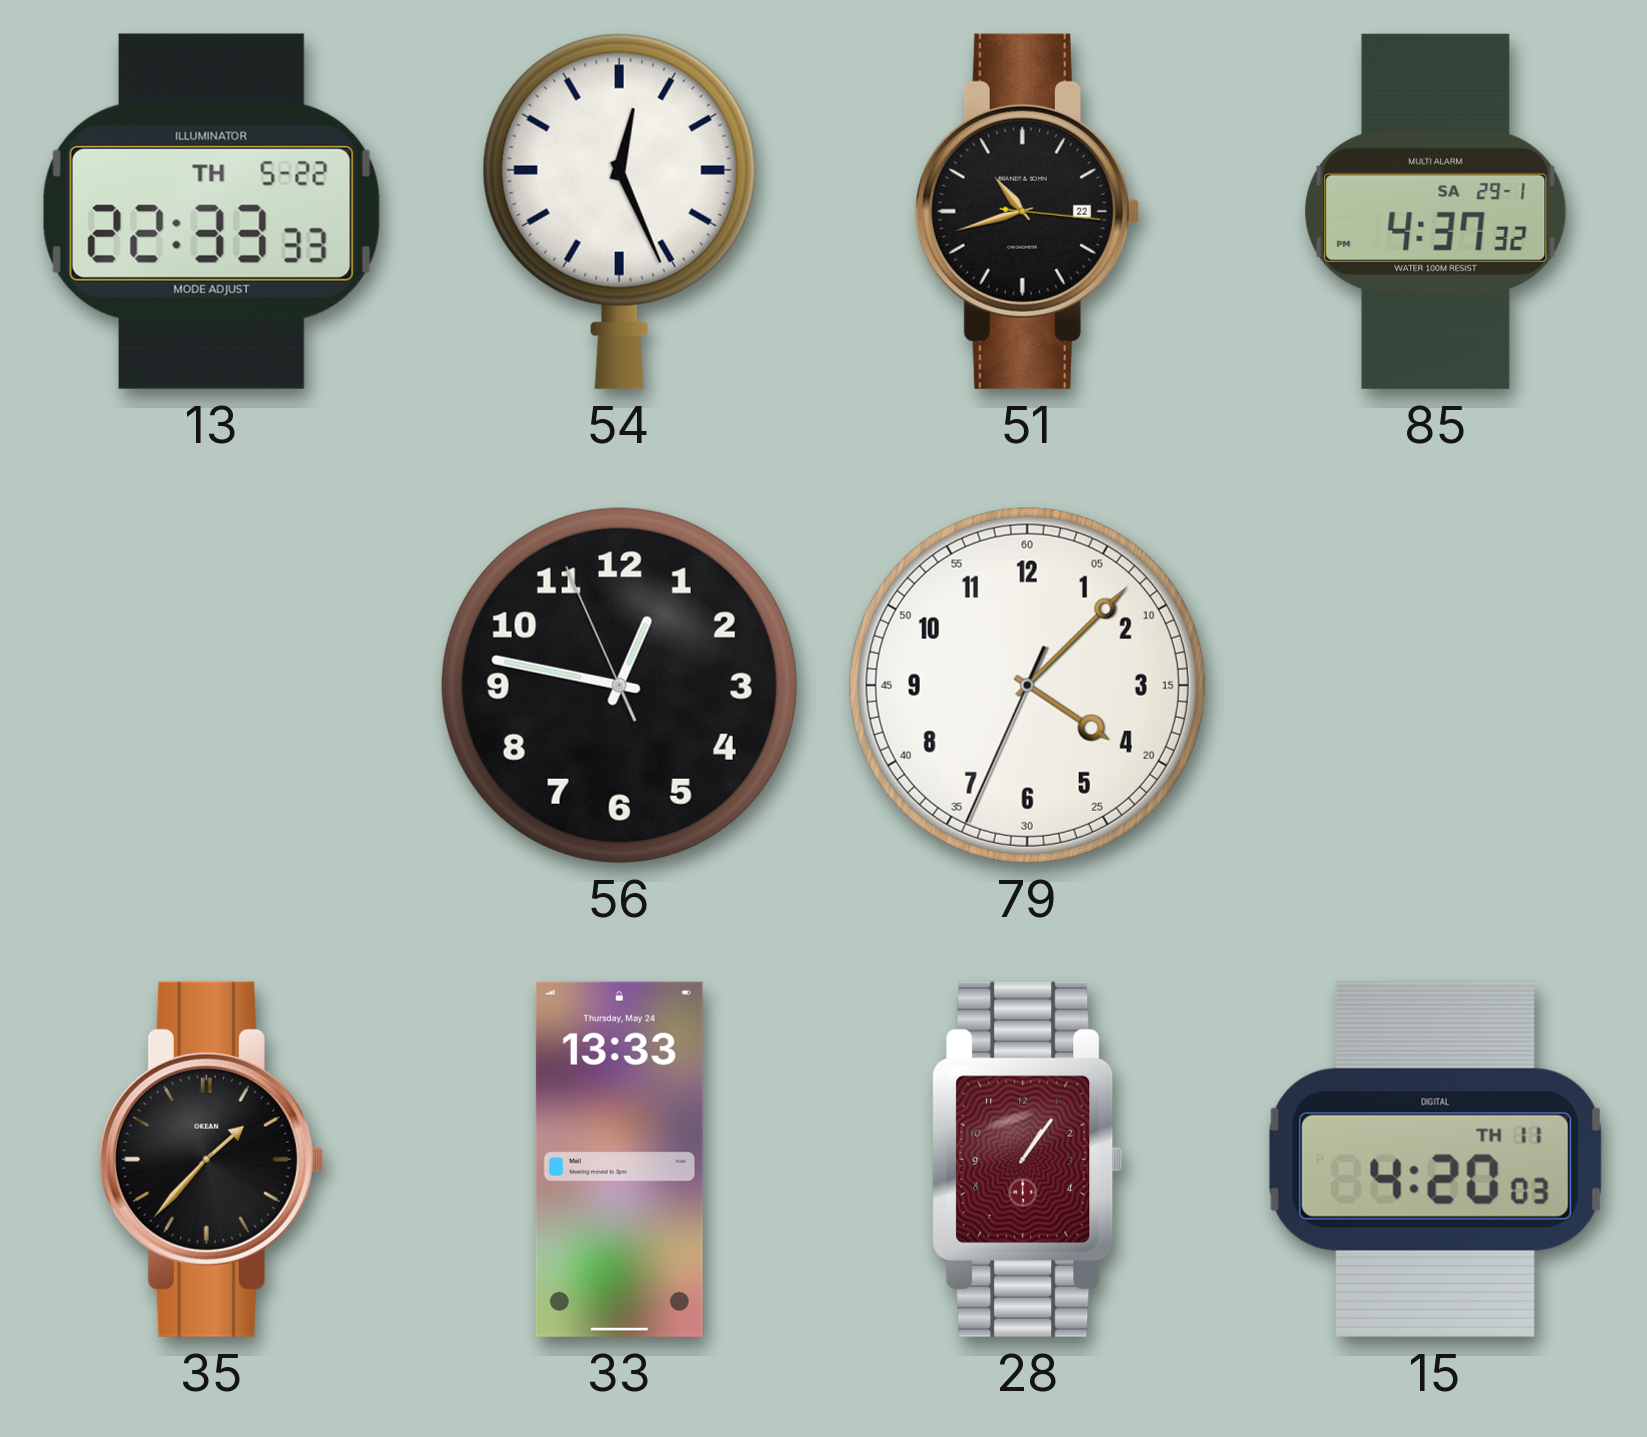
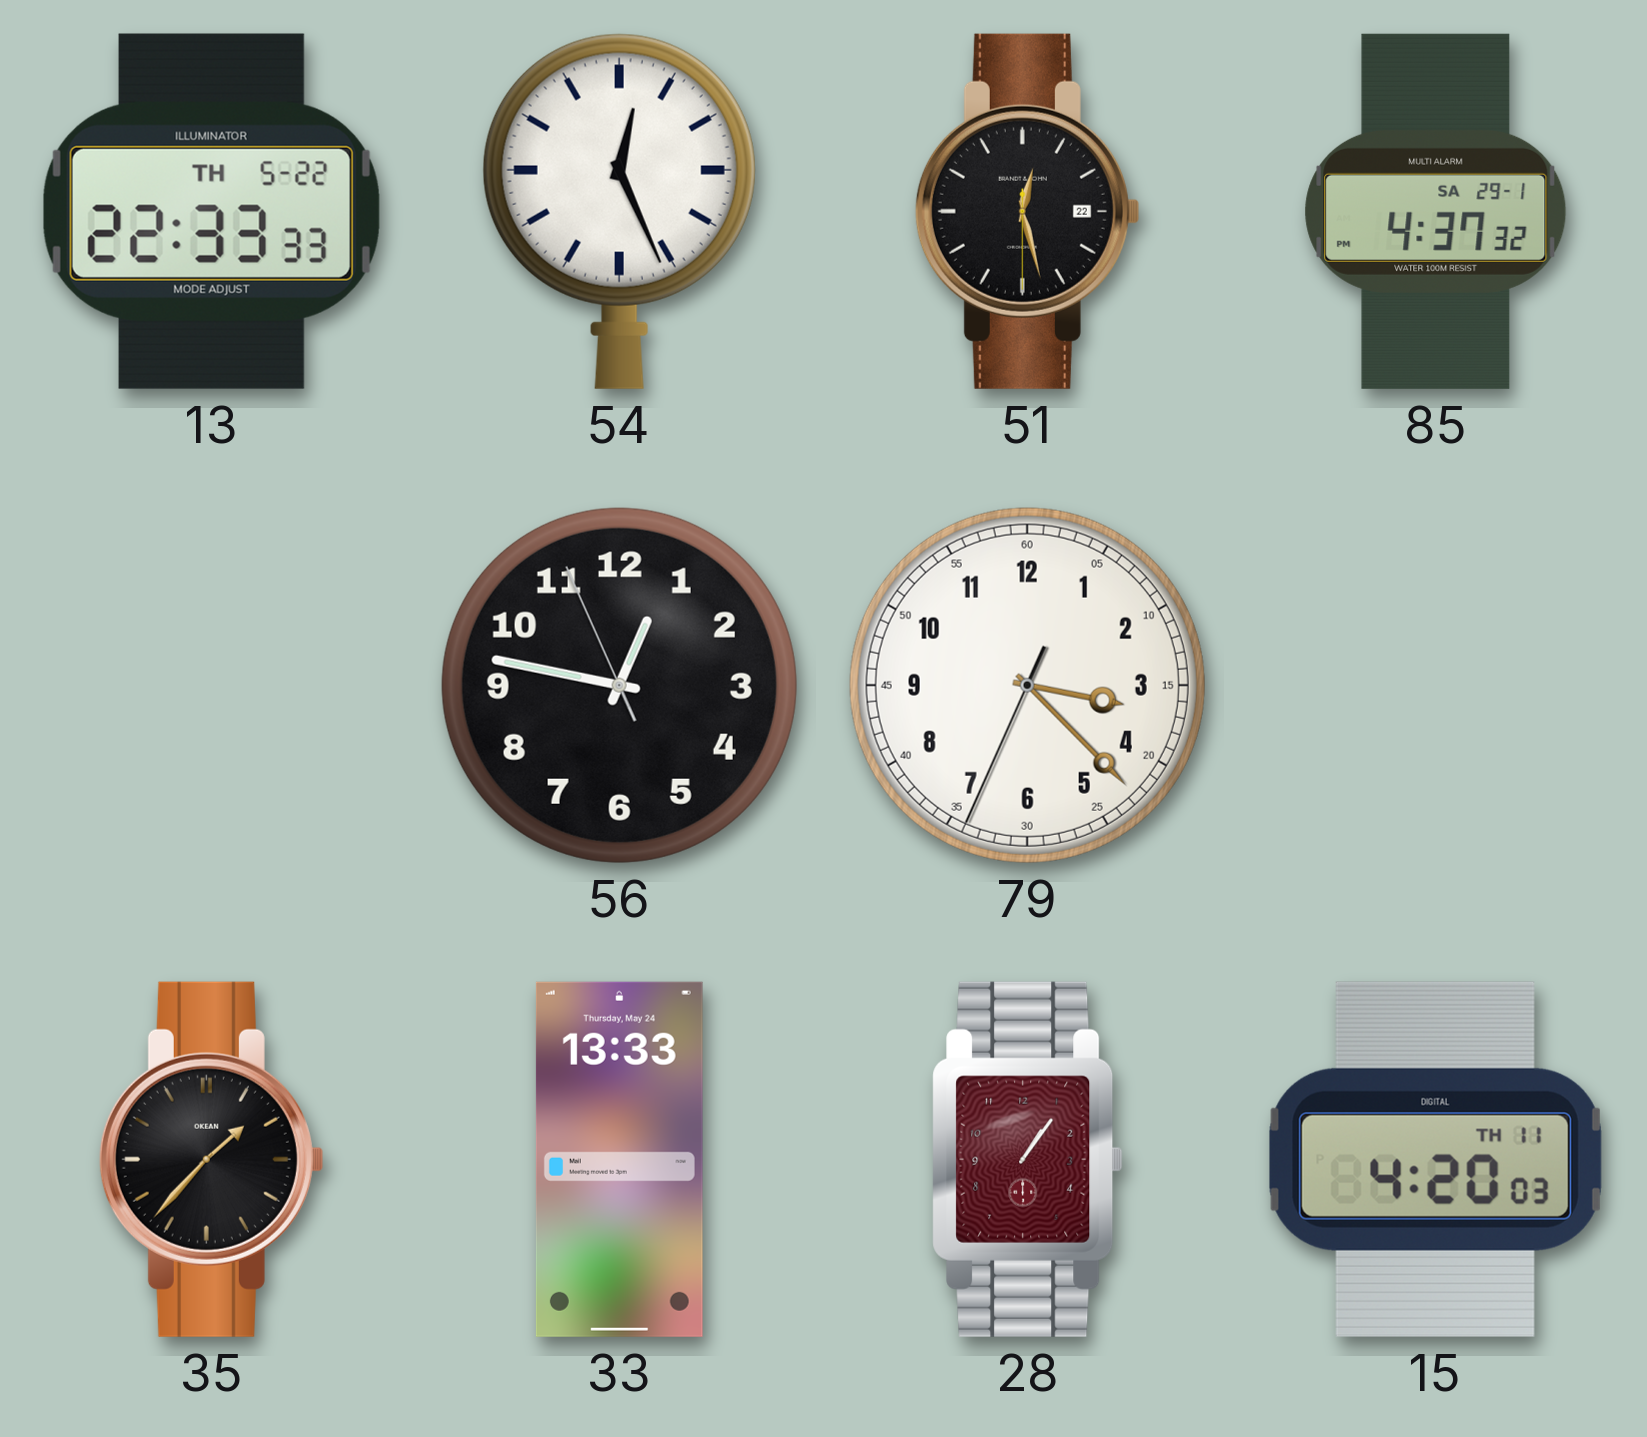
51: 10:42 -> 12:27 (1027, 211)
79: 4:07 -> 3:22 (1027, 685)
